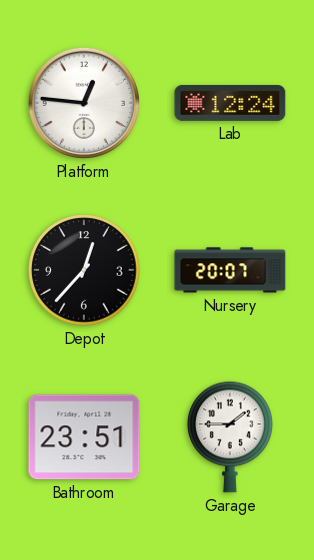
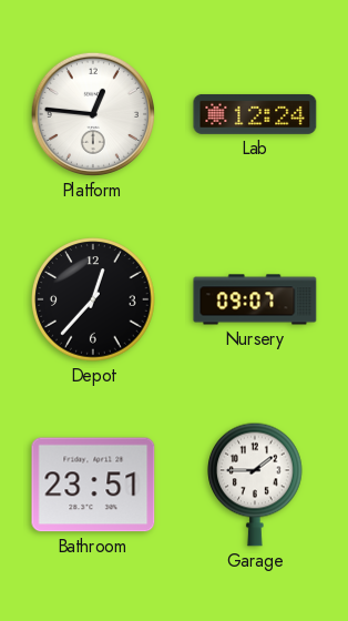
Nursery: 20:07 -> 09:07 (255, 299)
